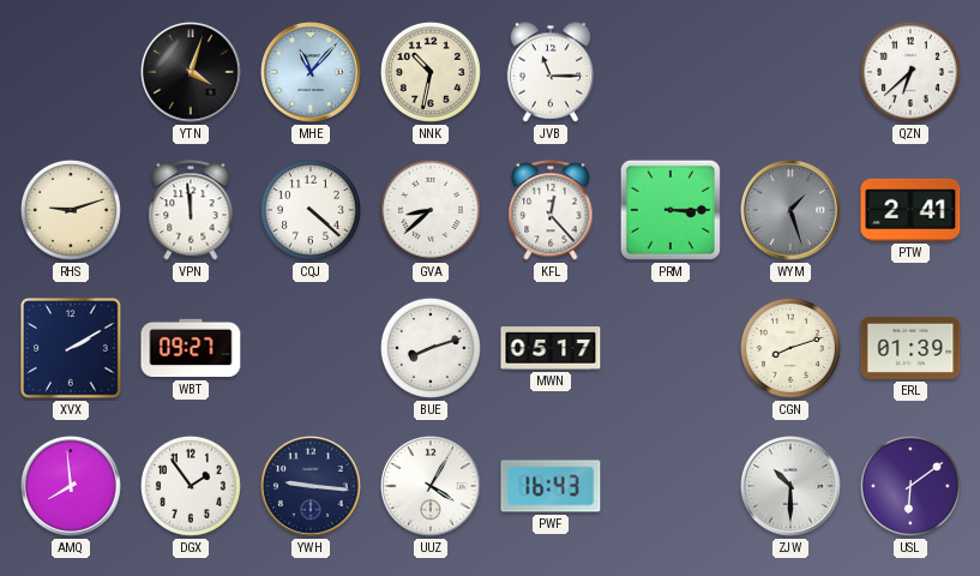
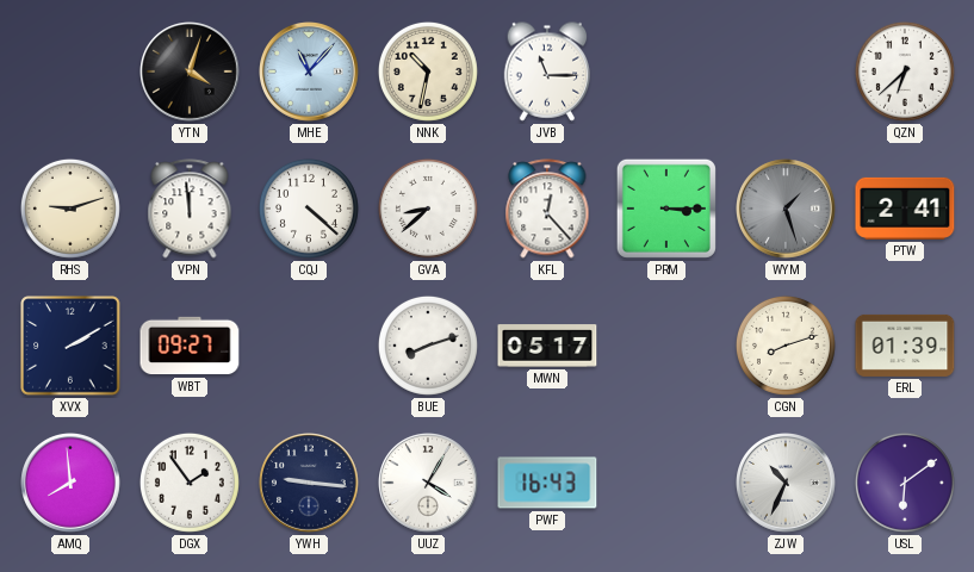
ZJW: 10:30 -> 10:34 (787, 484)
